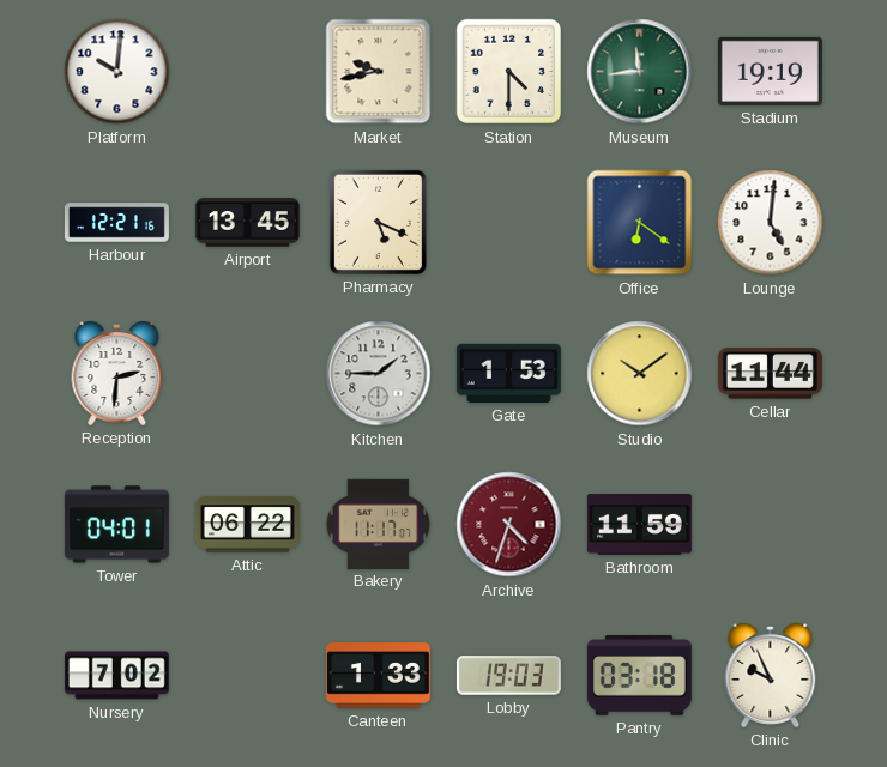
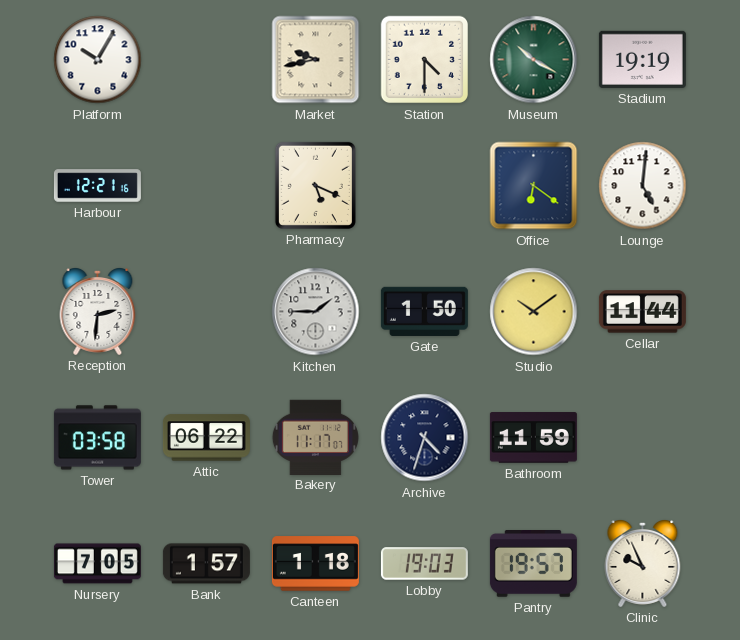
Platform: 10:01 -> 10:05 (98, 60)
Museum: 11:44 -> 10:20 (534, 60)
Airport: 13:45 -> none (247, 223)
Gate: 1:53 -> 1:50 (424, 311)
Tower: 04:01 -> 03:58 (97, 438)
Archive dial: burgundy -> navy (425, 438)
Nursery: 7:02 -> 7:05 (97, 564)
Bank: none -> 1:57 (206, 564)
Canteen: 1:33 -> 1:18 (315, 564)
Pantry: 03:18 -> 19:57 (533, 564)
